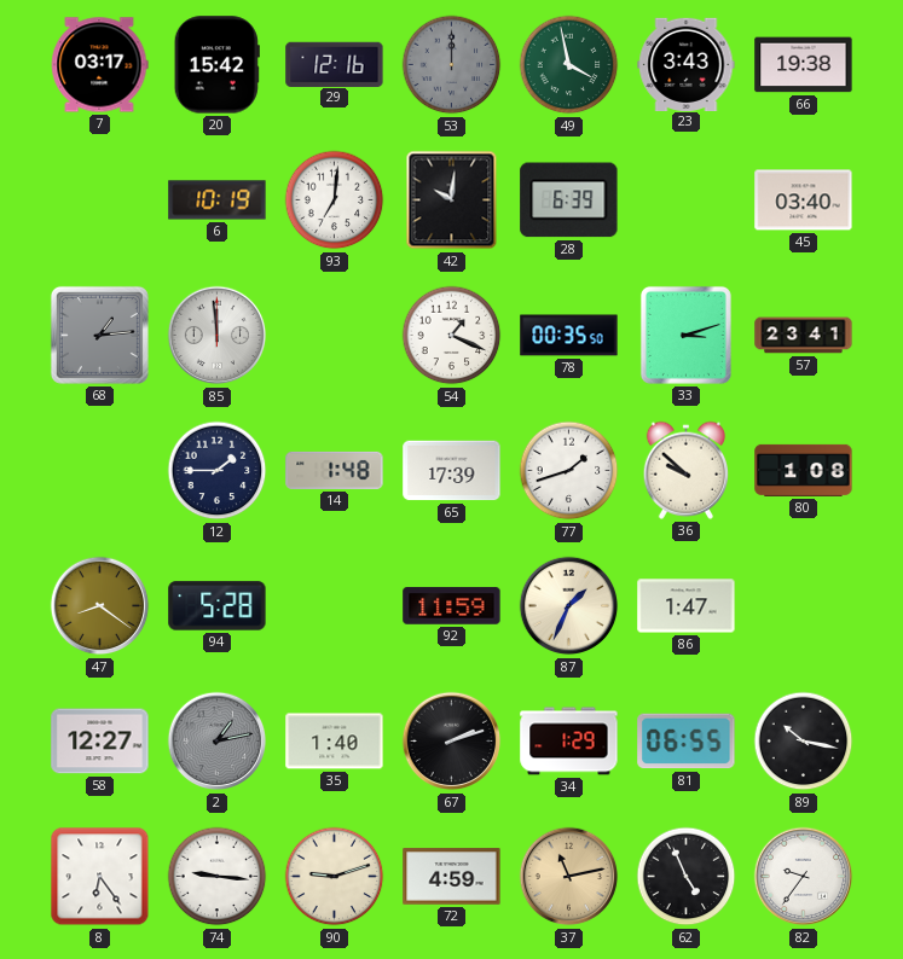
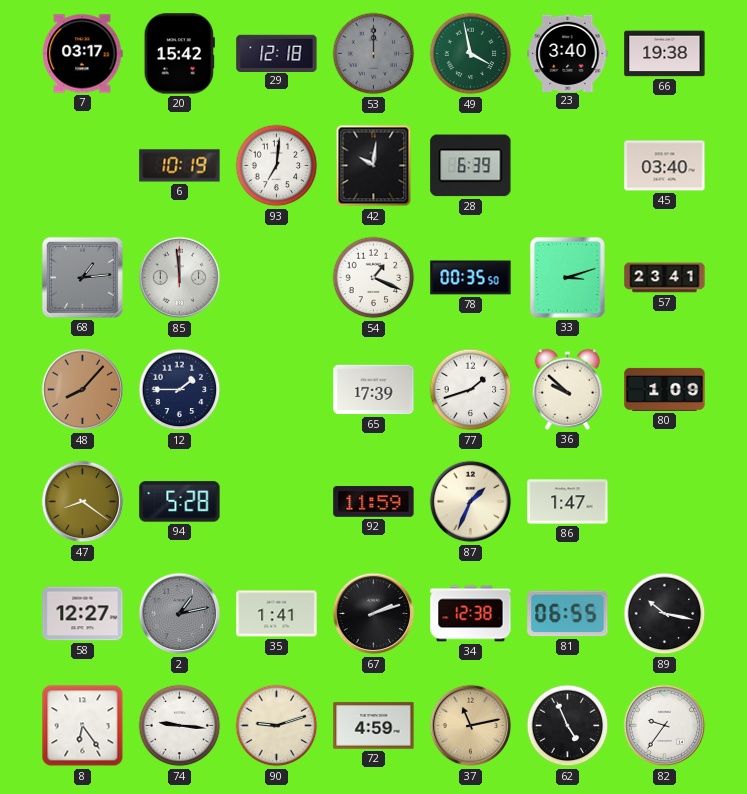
29: 12:16 -> 12:18 (277, 53)
23: 3:43 -> 3:40 (568, 53)
48: none -> 8:07 (83, 390)
14: 1:48 -> none (335, 470)
80: 1:08 -> 1:09 (665, 389)
35: 1:40 -> 1:41 (277, 614)
34: 1:29 -> 12:38 (471, 614)
